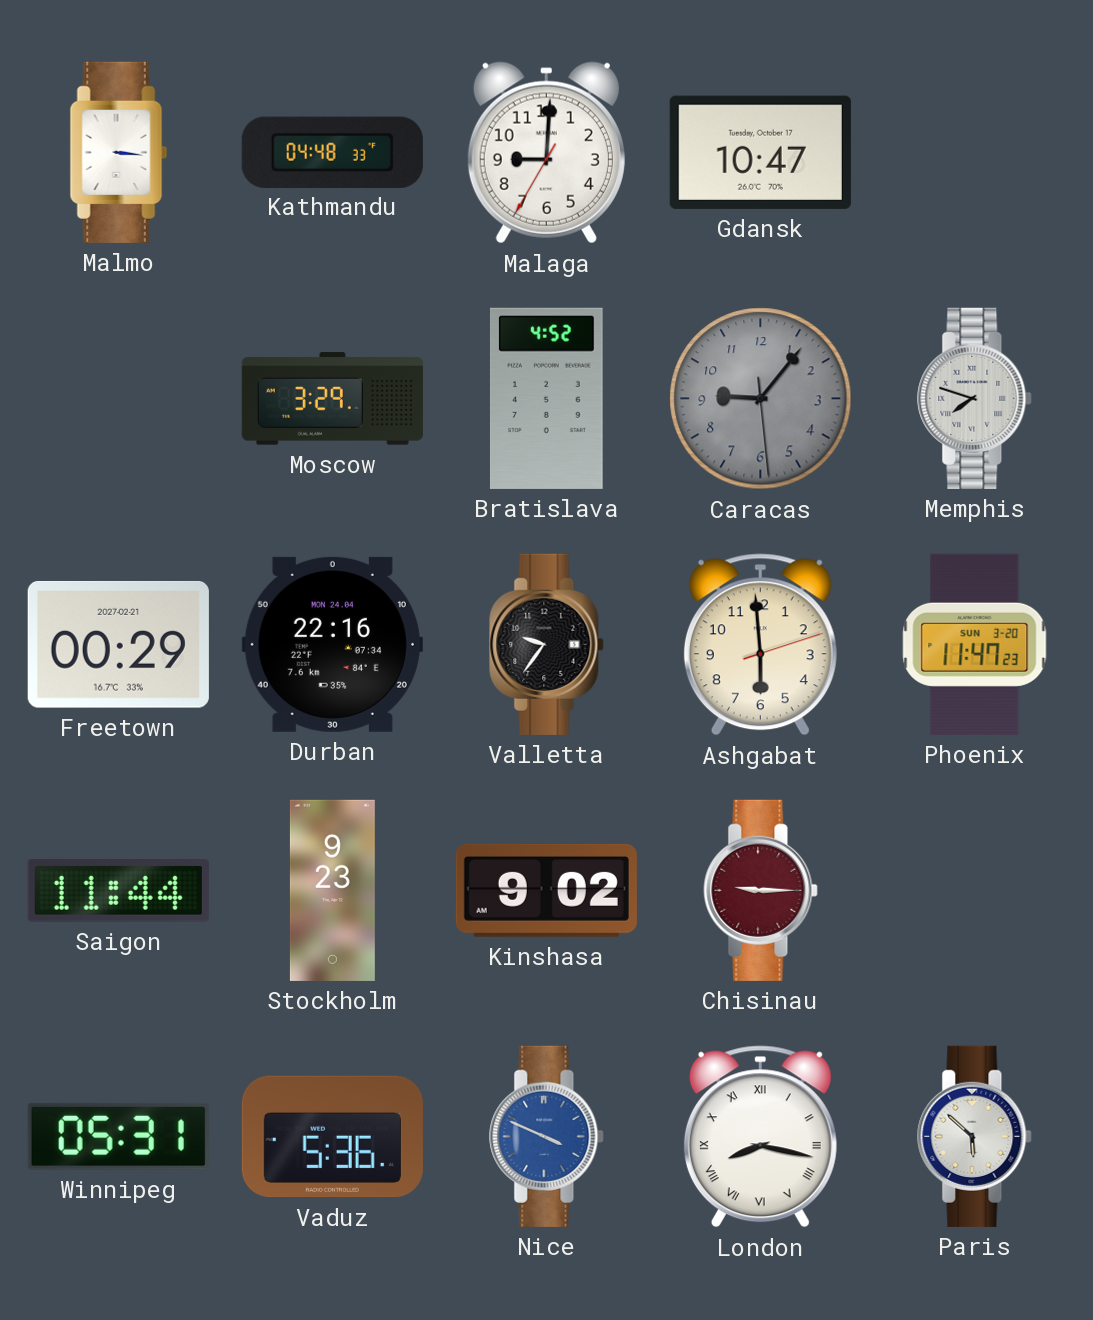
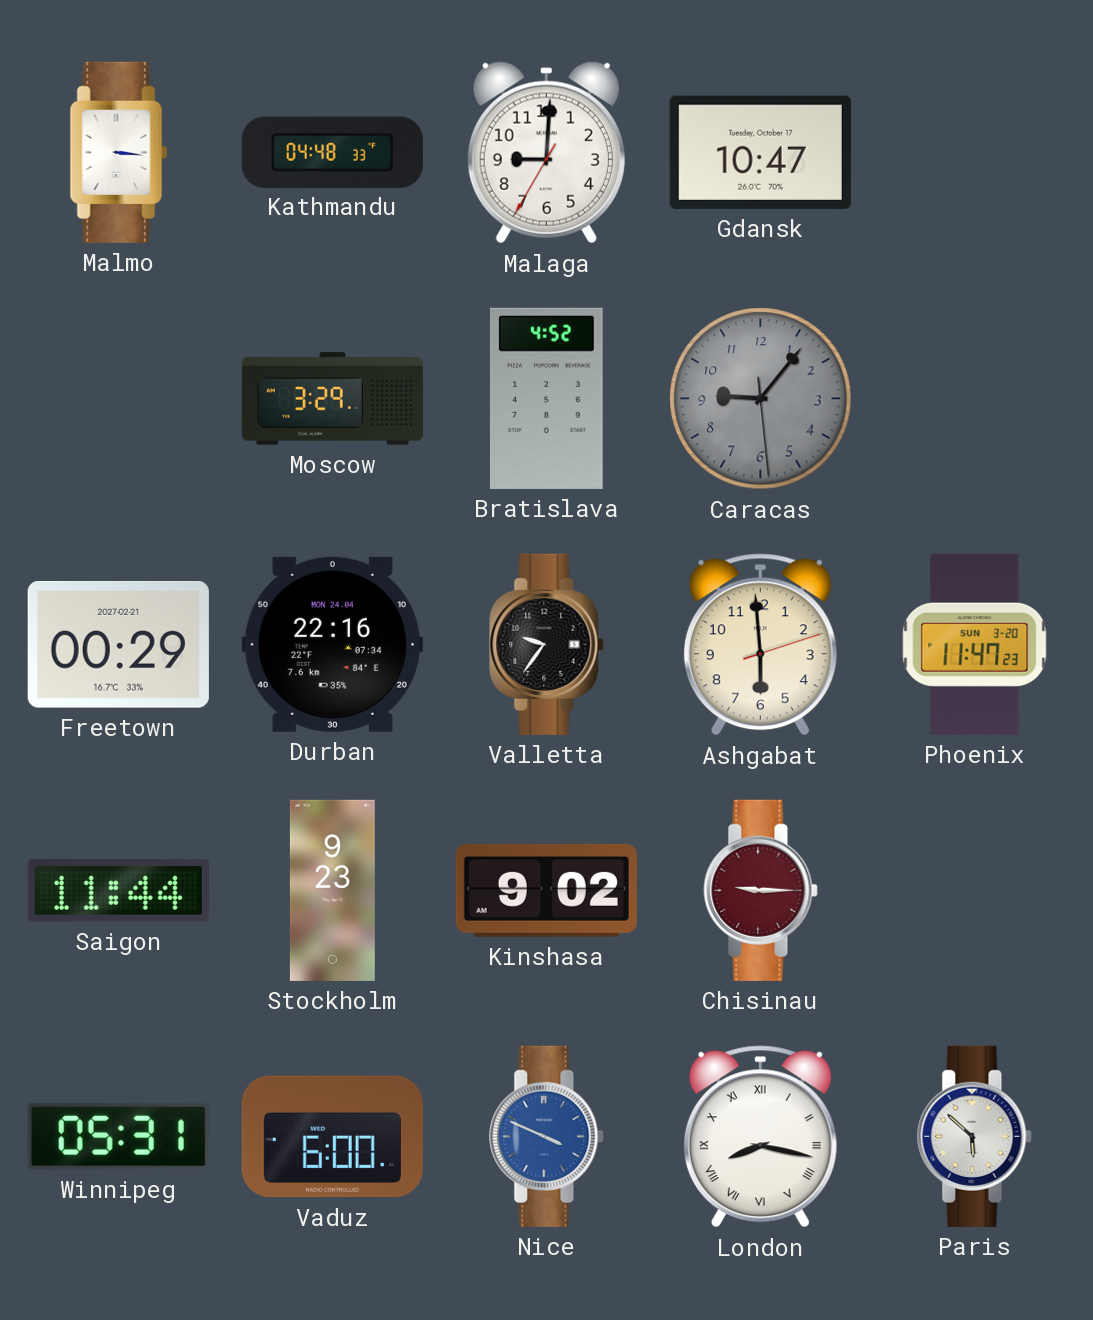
Memphis: 7:48 -> none (975, 398)
Vaduz: 5:36 -> 6:00 (332, 1137)
